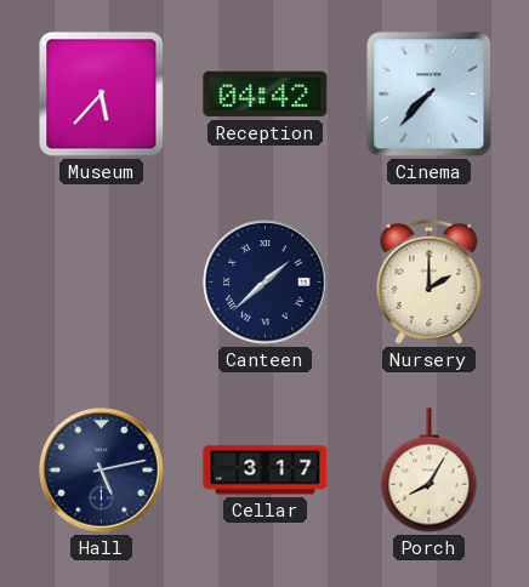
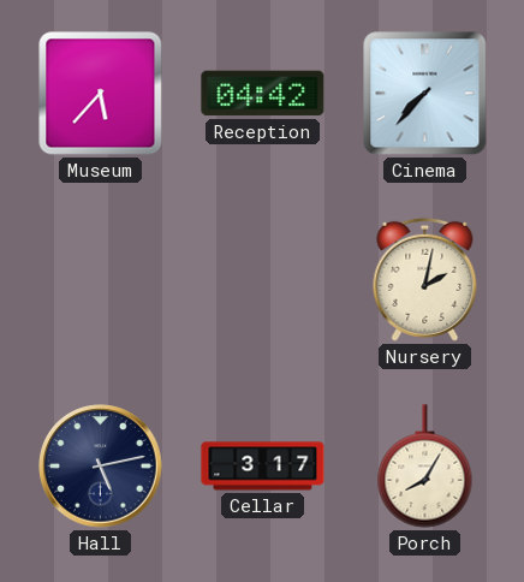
Canteen: 1:38 -> none (266, 283)
Nursery: 2:00 -> 2:02 (425, 279)
